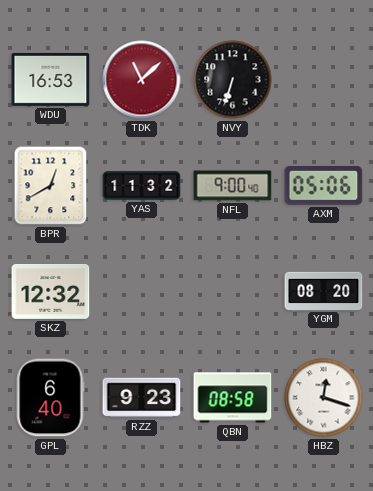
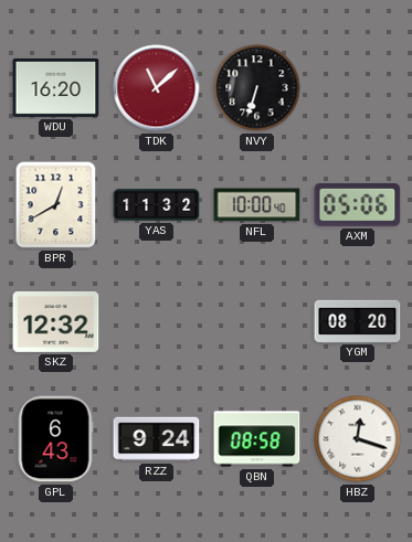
WDU: 16:53 -> 16:20 (56, 87)
NFL: 9:00 -> 10:00 (257, 205)
GPL: 6:40 -> 6:43 (55, 439)
RZZ: 9:23 -> 9:24 (157, 439)
